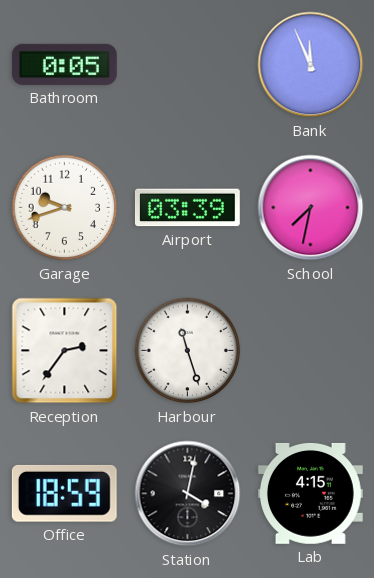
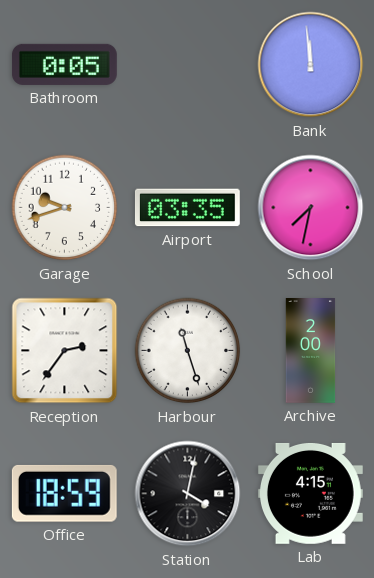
Bank: 11:56 -> 11:59 (311, 65)
Airport: 03:39 -> 03:35 (187, 208)
Archive: none -> 2:00 (311, 351)
